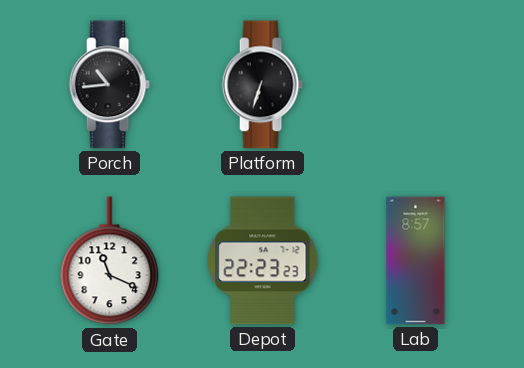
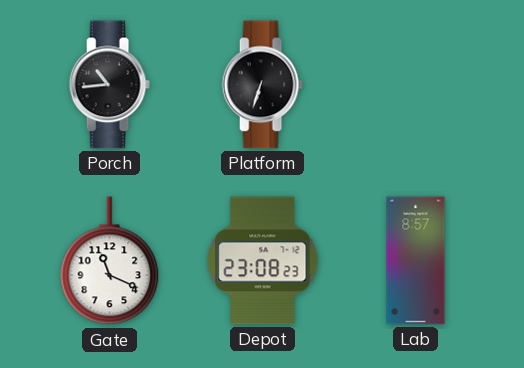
Depot: 22:23 -> 23:08 (263, 261)
